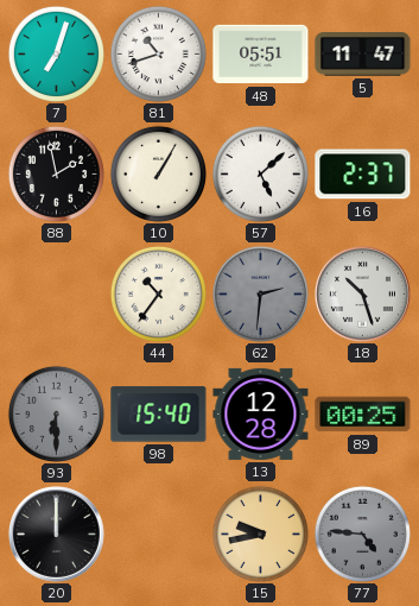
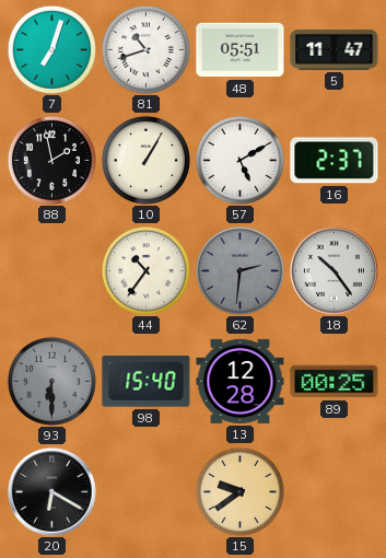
57: 5:08 -> 5:10 (239, 160)
18: 10:27 -> 10:24 (334, 270)
20: 12:00 -> 6:20 (51, 491)
15: 9:43 -> 9:39 (239, 491)
77: 4:46 -> none (362, 534)
